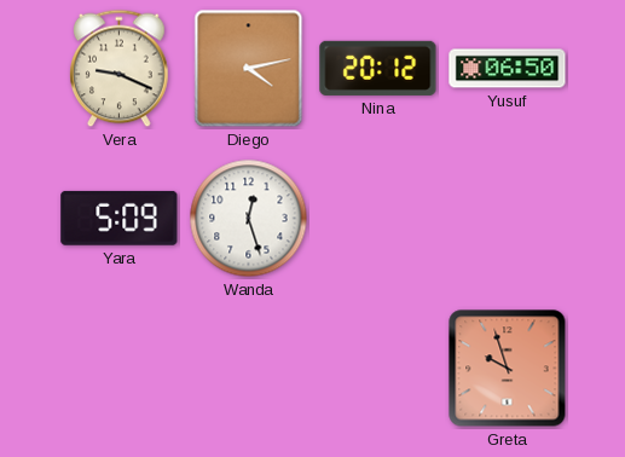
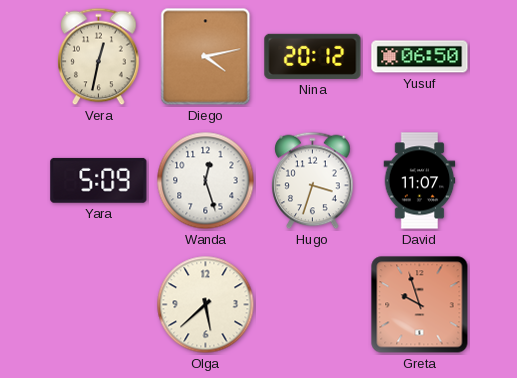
Vera: 9:19 -> 12:32 (99, 57)
Hugo: none -> 3:33 (313, 181)
David: none -> 11:07 (420, 181)
Olga: none -> 5:38 (206, 305)
